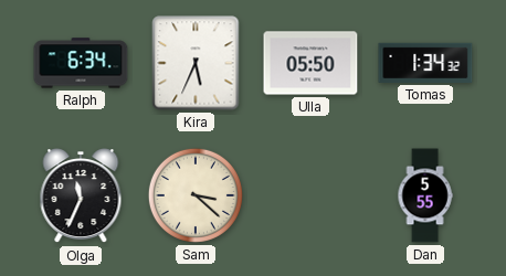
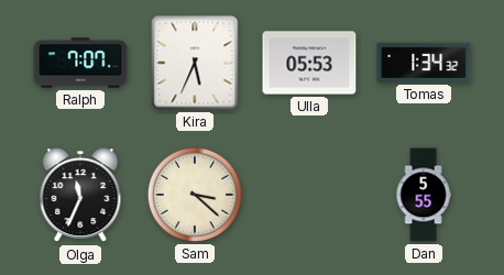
Ralph: 6:34 -> 7:07 (80, 63)
Ulla: 05:50 -> 05:53 (309, 63)
